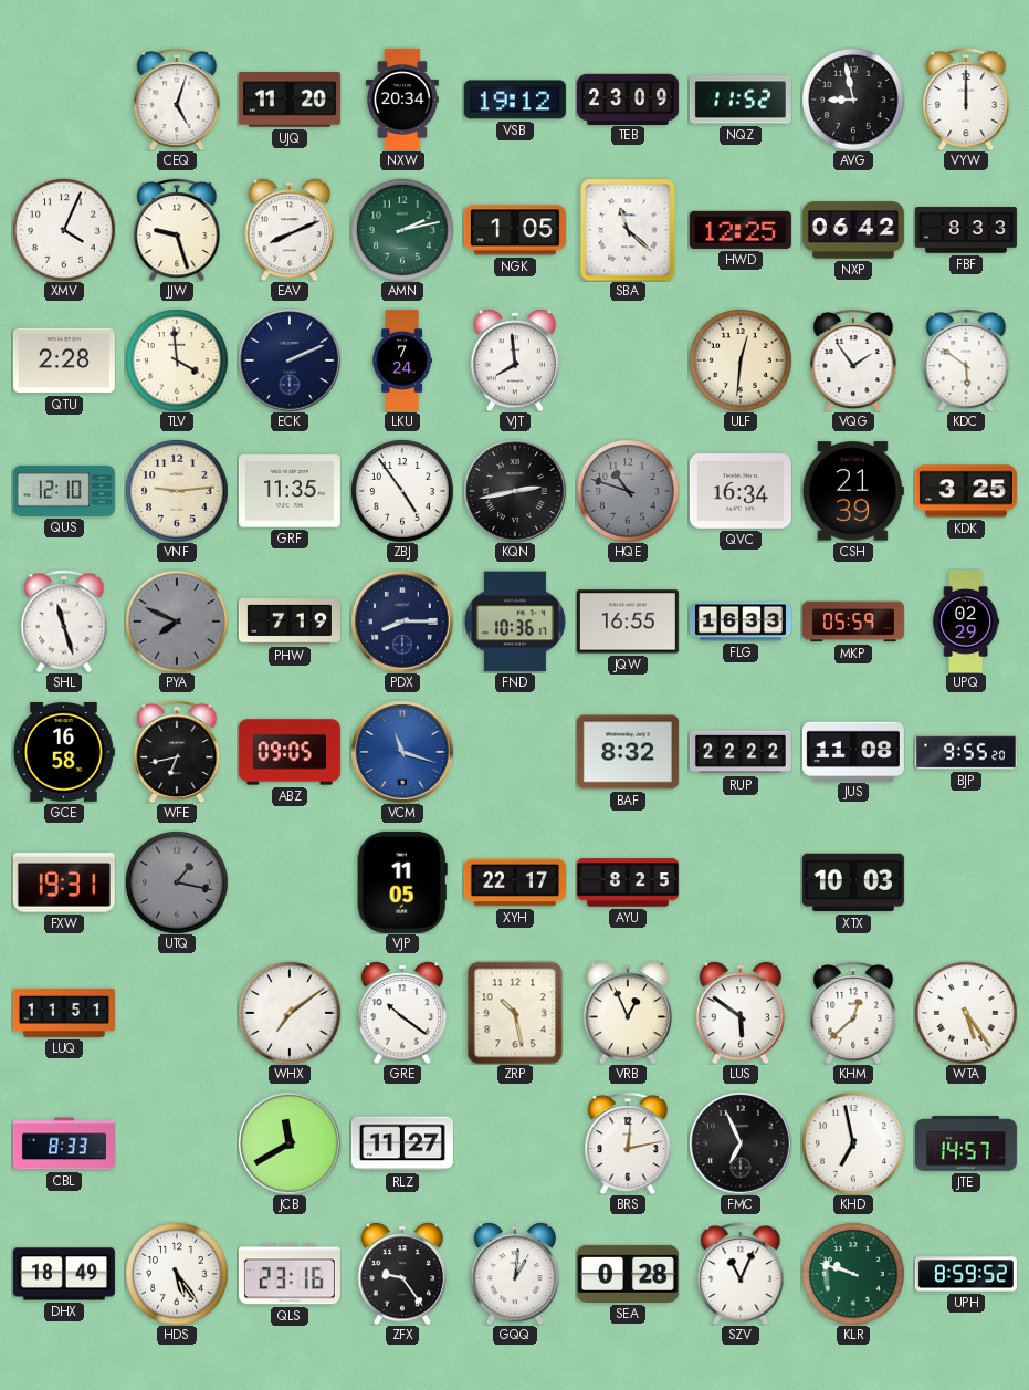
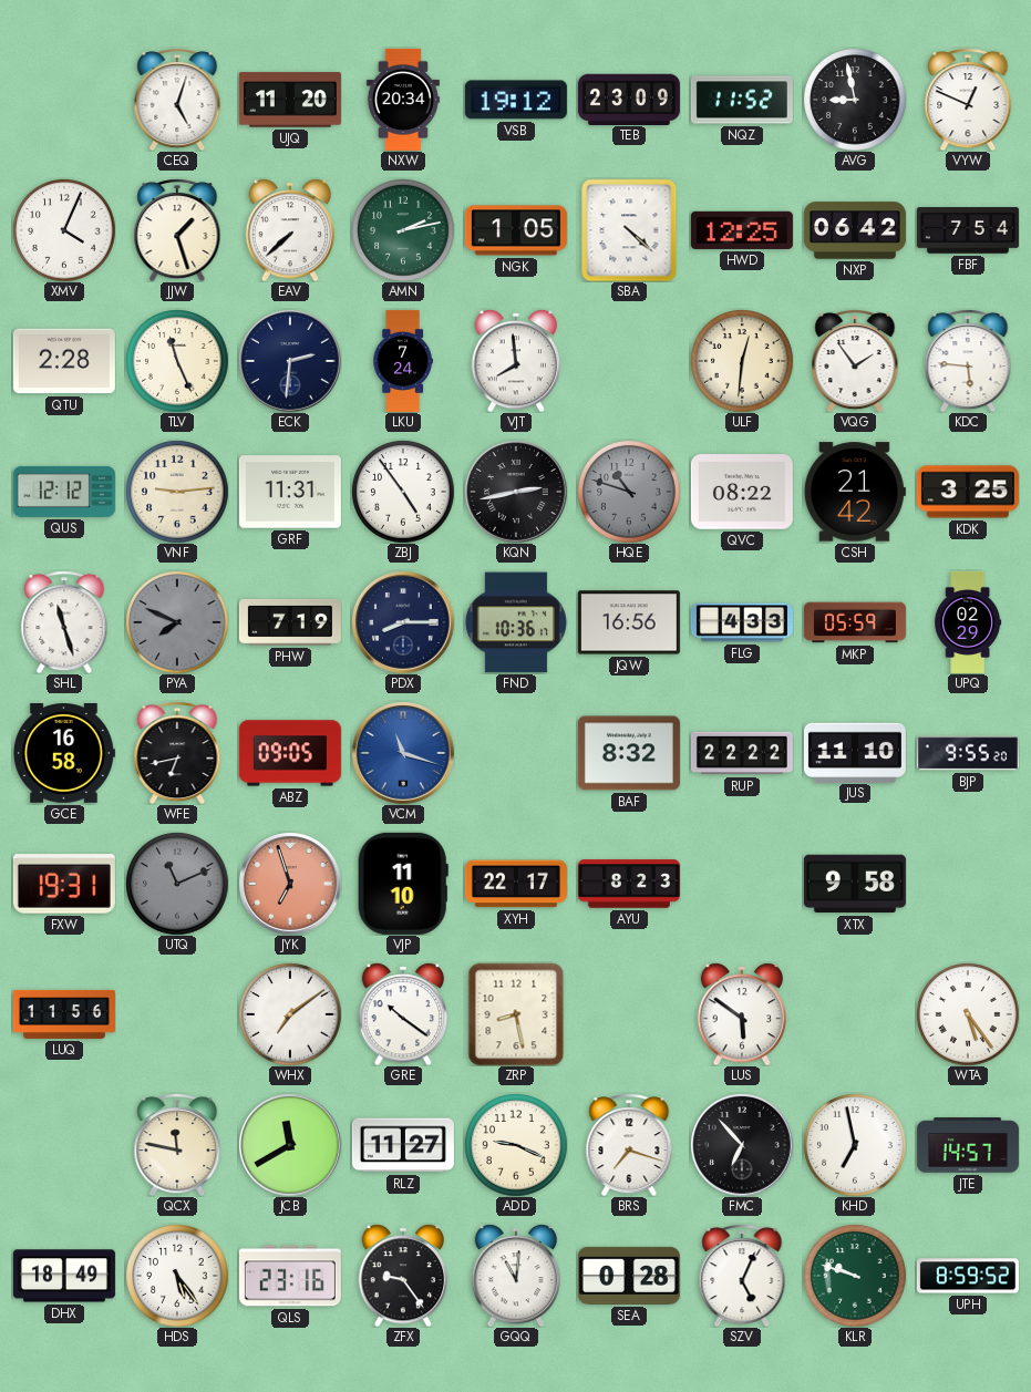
VYW: 12:00 -> 12:49 (968, 100)
JJW: 9:27 -> 1:27 (177, 230)
EAV: 8:11 -> 7:38 (290, 230)
SBA: 11:22 -> 4:22 (629, 230)
FBF: 8:33 -> 7:54 (968, 230)
TLV: 3:59 -> 11:26 (177, 361)
ECK: 2:11 -> 2:31 (290, 361)
KDC: 5:51 -> 5:46 (968, 361)
QUS: 12:10 -> 12:12 (64, 492)
GRF: 11:35 -> 11:31 (290, 492)
QVC: 16:34 -> 08:22 (742, 492)
CSH: 21:39 -> 21:42 (855, 492)
JQW: 16:55 -> 16:56 (629, 622)
FLG: 16:33 -> 4:33 (742, 622)
JUS: 11:08 -> 11:10 (855, 752)
UTQ: 1:17 -> 11:11 (177, 884)
JYK: none -> 6:57 (290, 884)
VJP: 11:05 -> 11:10 (403, 884)
AYU: 8:25 -> 8:23 (629, 884)
XTX: 10:03 -> 9:58 (855, 884)
LUQ: 11:51 -> 11:56 (64, 1014)
ZRP: 10:28 -> 8:28 (516, 1014)
VRB: 12:56 -> none (628, 1013)
KHM: 12:38 -> none (853, 1013)
CBL: 8:33 -> none (64, 1143)
QCX: none -> 11:47 (177, 1145)
ADD: none -> 9:19 (516, 1145)
BRS: 12:13 -> 7:18 (629, 1145)
FMC: 6:56 -> 6:53 (742, 1145)
GQQ: 1:01 -> 11:01 (516, 1276)
SZV: 11:04 -> 5:04 (742, 1276)
